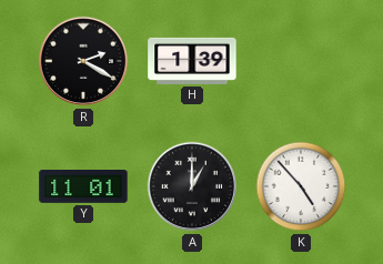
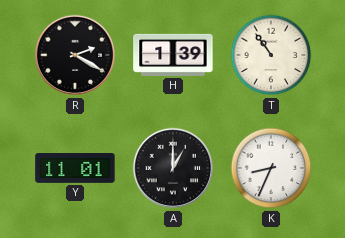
T: none -> 10:54 (271, 55)
K: 4:53 -> 8:34 (271, 168)
